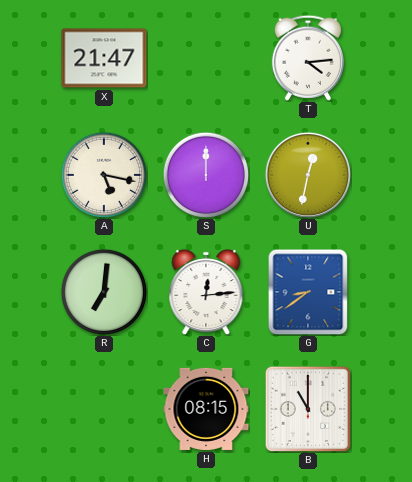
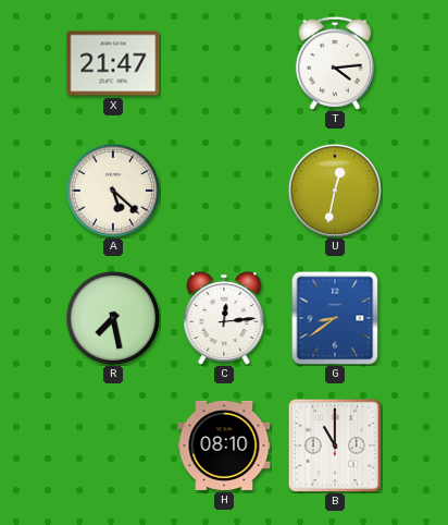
A: 5:17 -> 5:22 (113, 191)
S: 12:00 -> none (206, 175)
R: 7:01 -> 7:28 (113, 318)
H: 08:15 -> 08:10 (224, 445)
